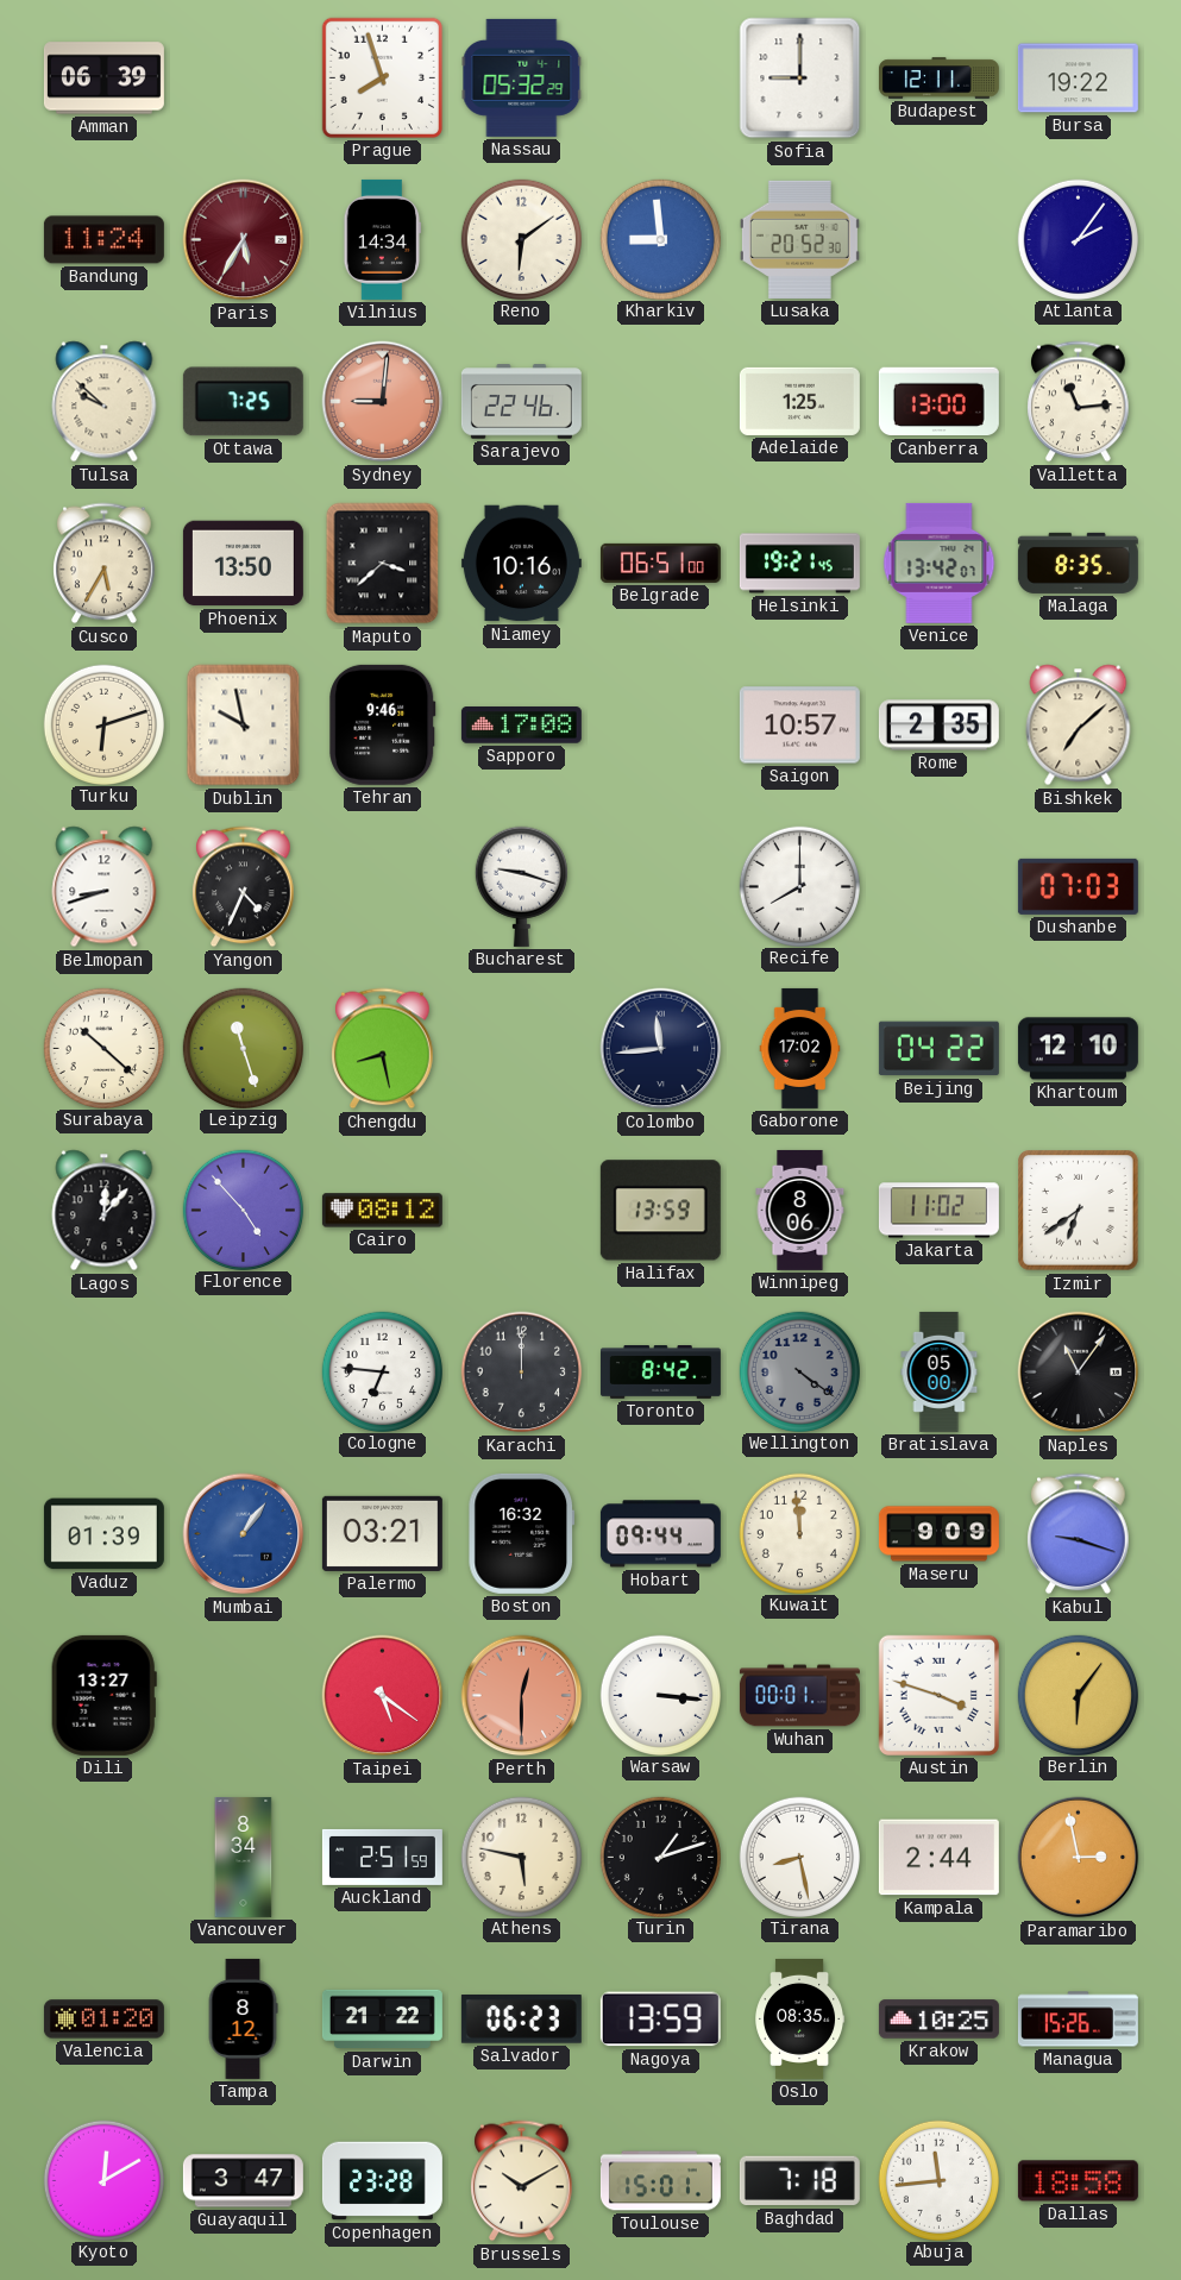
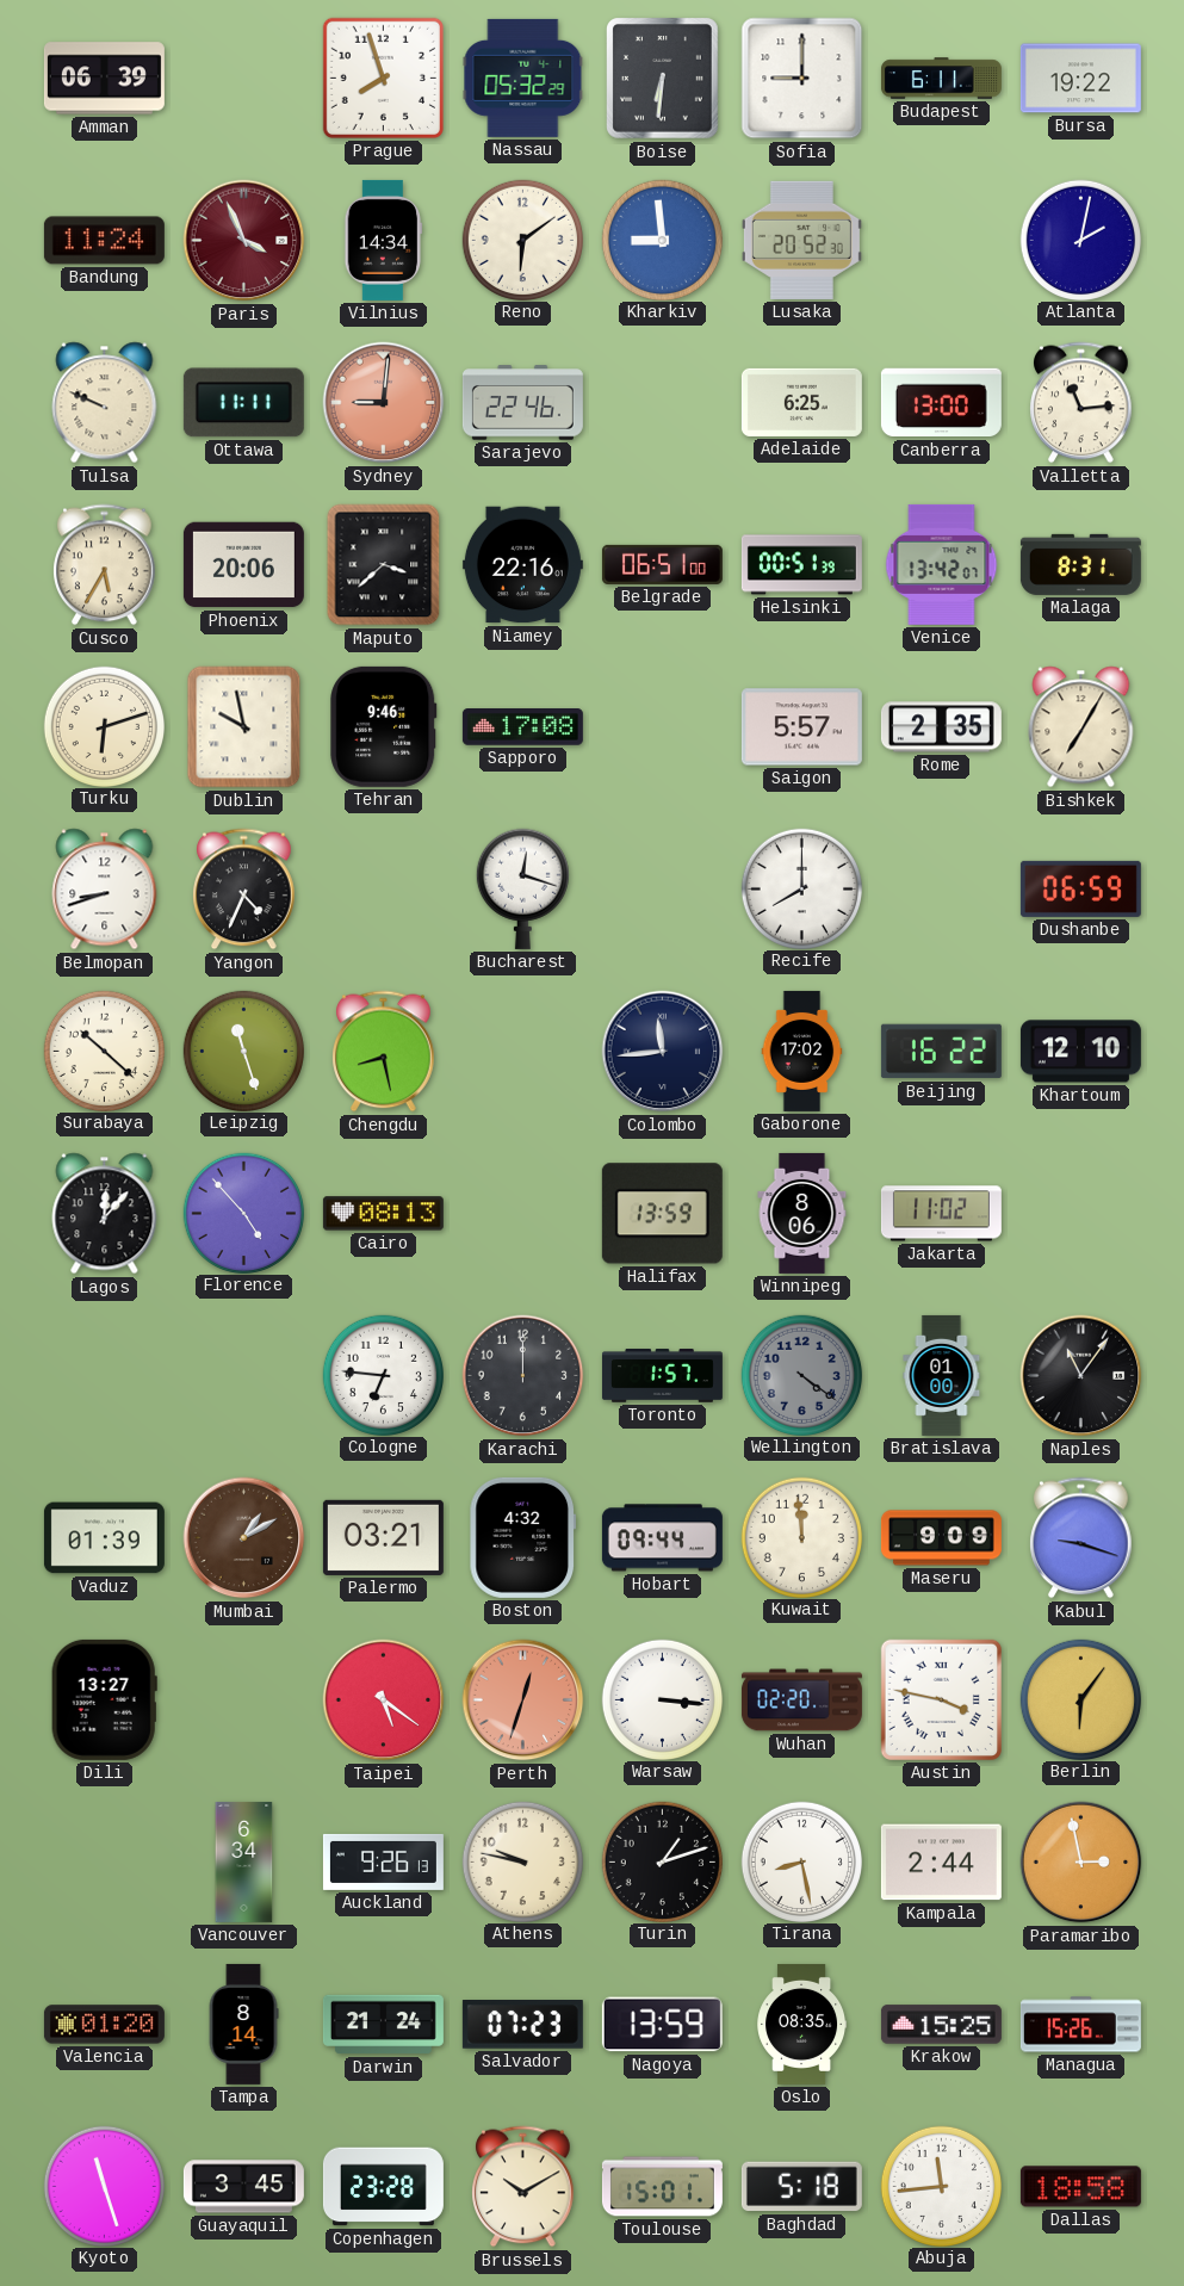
Boise: none -> 6:31 (663, 79)
Budapest: 12:11 -> 6:11 (941, 79)
Paris: 5:35 -> 3:56 (244, 241)
Atlanta: 2:06 -> 2:02 (1080, 240)
Tulsa: 9:52 -> 9:49 (105, 403)
Ottawa: 7:25 -> 11:11 (243, 403)
Adelaide: 1:25 -> 6:25 (801, 402)
Phoenix: 13:50 -> 20:06 (243, 565)
Niamey: 10:16 -> 22:16 (522, 565)
Helsinki: 19:21 -> 00:51 (801, 565)
Malaga: 8:35 -> 8:31 (1080, 564)
Saigon: 10:57 -> 5:57 (801, 727)
Bishkek: 7:08 -> 7:05 (1081, 727)
Bucharest: 9:18 -> 12:18 (522, 888)
Dushanbe: 07:03 -> 06:59 (1080, 888)
Beijing: 04:22 -> 16:22 (941, 1052)
Cairo: 08:12 -> 08:13 (383, 1214)
Izmir: 6:39 -> none (1079, 1211)
Toronto: 8:42 -> 1:57 (662, 1376)
Bratislava: 05:00 -> 01:00 (942, 1375)
Mumbai: 1:06 -> 1:10 (244, 1538)
Mumbai dial: blue -> brown (244, 1538)
Boston: 16:32 -> 4:32 (522, 1537)
Perth: 12:30 -> 12:33 (523, 1700)
Wuhan: 00:01 -> 02:20 (801, 1700)
Austin: 3:48 -> 3:47 (941, 1699)
Vancouver: 8:34 -> 6:34 (244, 1861)
Auckland: 2:51 -> 9:26 (383, 1861)
Athens: 5:47 -> 9:47 (522, 1861)
Tampa: 8:12 -> 8:14 (243, 2024)
Darwin: 21:22 -> 21:24 (383, 2025)
Salvador: 06:23 -> 07:23 (522, 2025)
Krakow: 10:25 -> 15:25 (941, 2025)
Kyoto: 12:10 -> 11:27 (104, 2186)
Guayaquil: 3:47 -> 3:45 (243, 2187)
Baghdad: 7:18 -> 5:18 (801, 2187)
